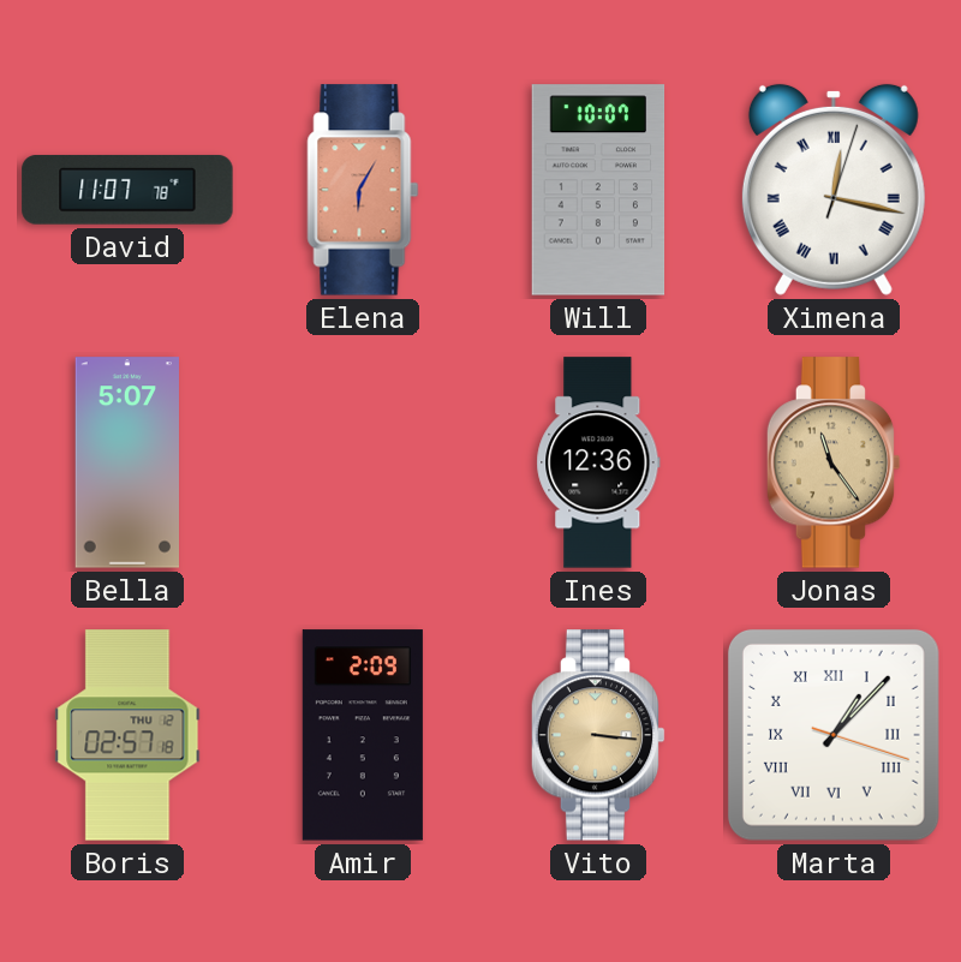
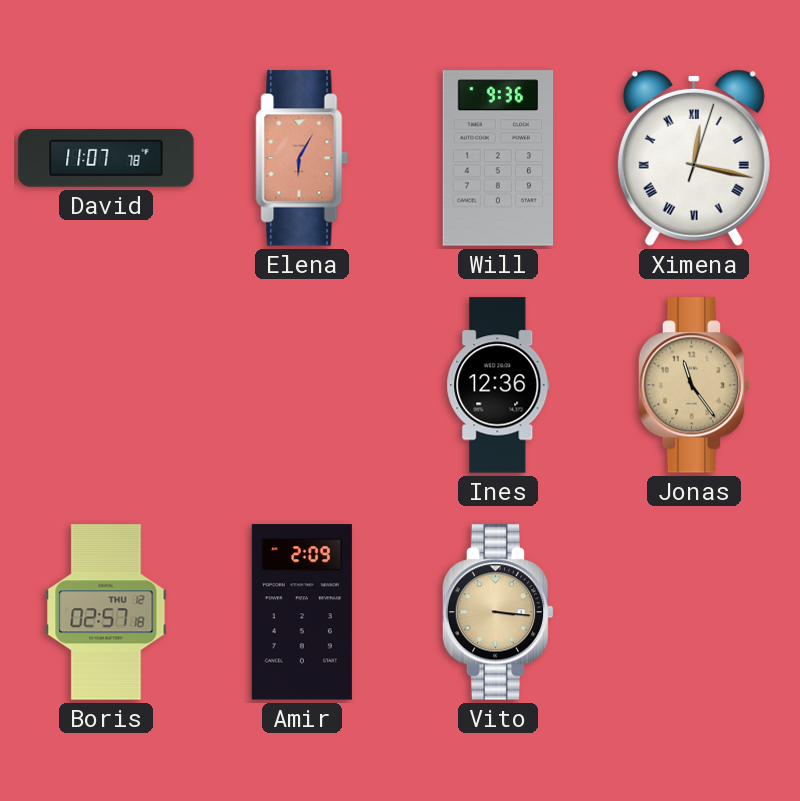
Will: 10:07 -> 9:36 (498, 158)
Bella: 5:07 -> none (126, 462)
Marta: 1:07 -> none (834, 735)
